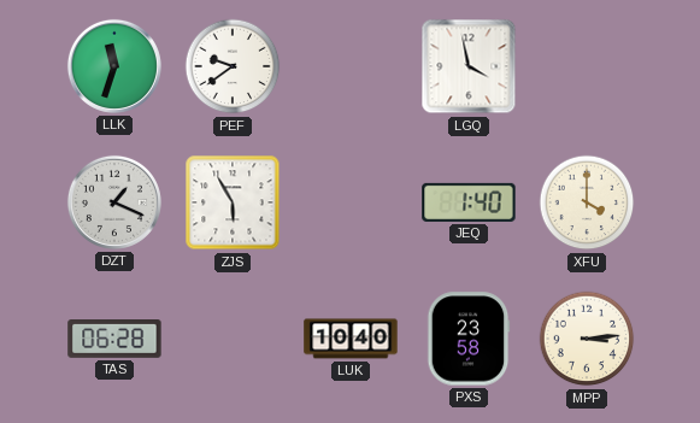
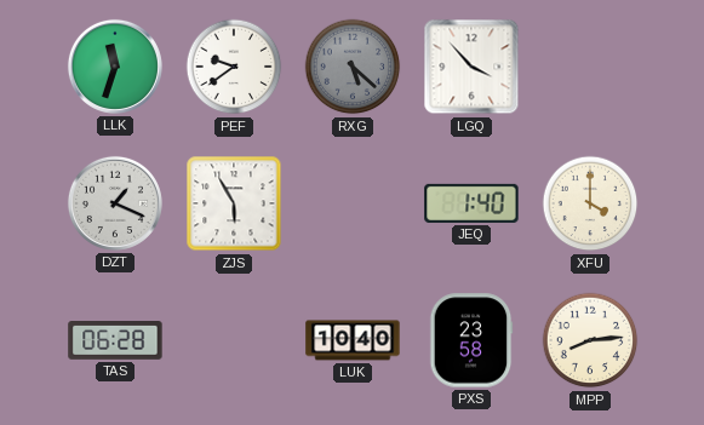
RXG: none -> 5:22 (353, 67)
LGQ: 3:58 -> 3:53 (471, 67)
MPP: 3:14 -> 8:14 (590, 340)
